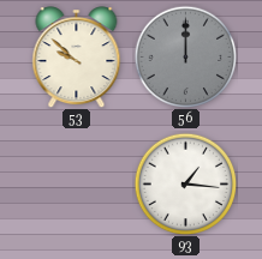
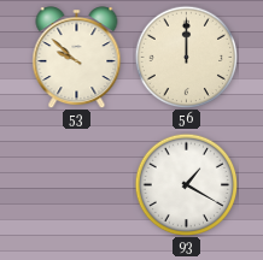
56 dial: grey -> cream (186, 57)
93: 1:16 -> 1:20 (186, 184)
